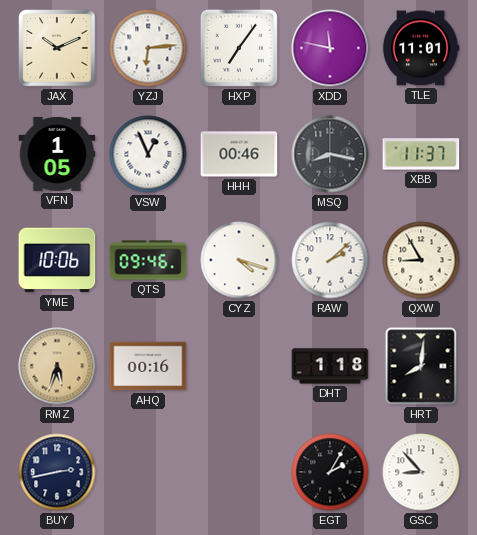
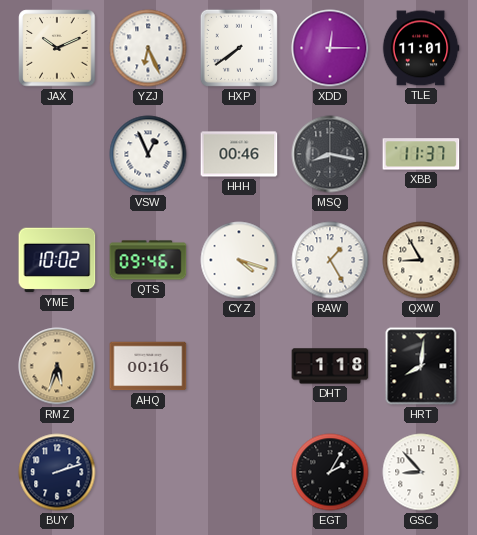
YZJ: 6:14 -> 6:26 (148, 48)
HXP: 7:06 -> 7:39 (239, 48)
XDD: 11:47 -> 12:15 (330, 48)
VFN: 1:05 -> none (57, 154)
YME: 10:06 -> 10:02 (57, 260)
RAW: 2:08 -> 1:25 (330, 260)
BUY: 2:43 -> 2:12 (57, 472)
